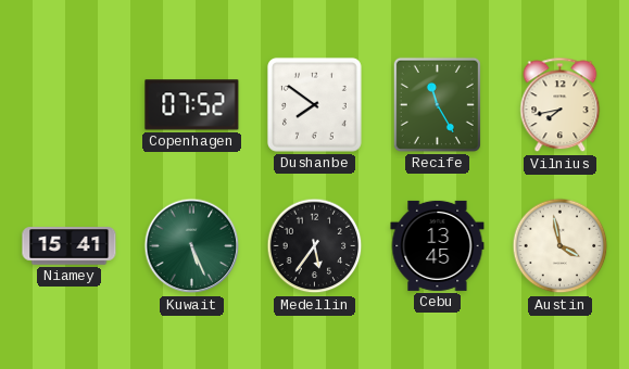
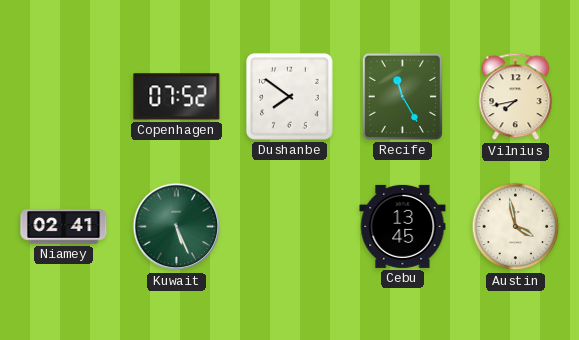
Niamey: 15:41 -> 02:41 (64, 227)
Medellin: 5:36 -> none (315, 246)
